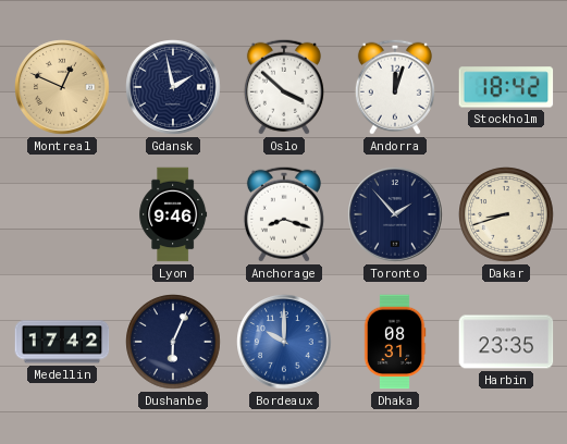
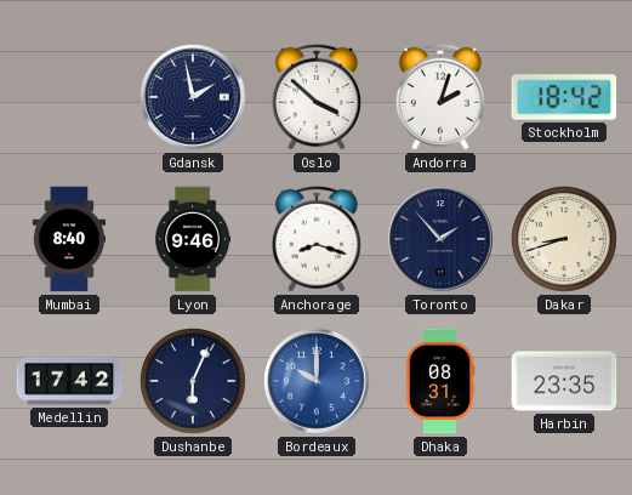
Montreal: 12:49 -> none (62, 87)
Andorra: 12:03 -> 2:03 (440, 97)
Mumbai: none -> 8:40 (69, 239)
